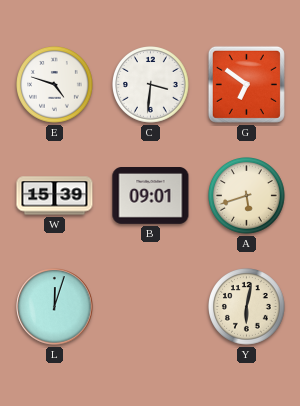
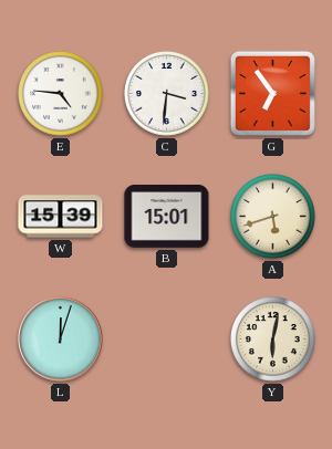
E: 4:48 -> 4:46 (61, 94)
G: 6:51 -> 6:54 (272, 93)
B: 09:01 -> 15:01 (167, 217)
